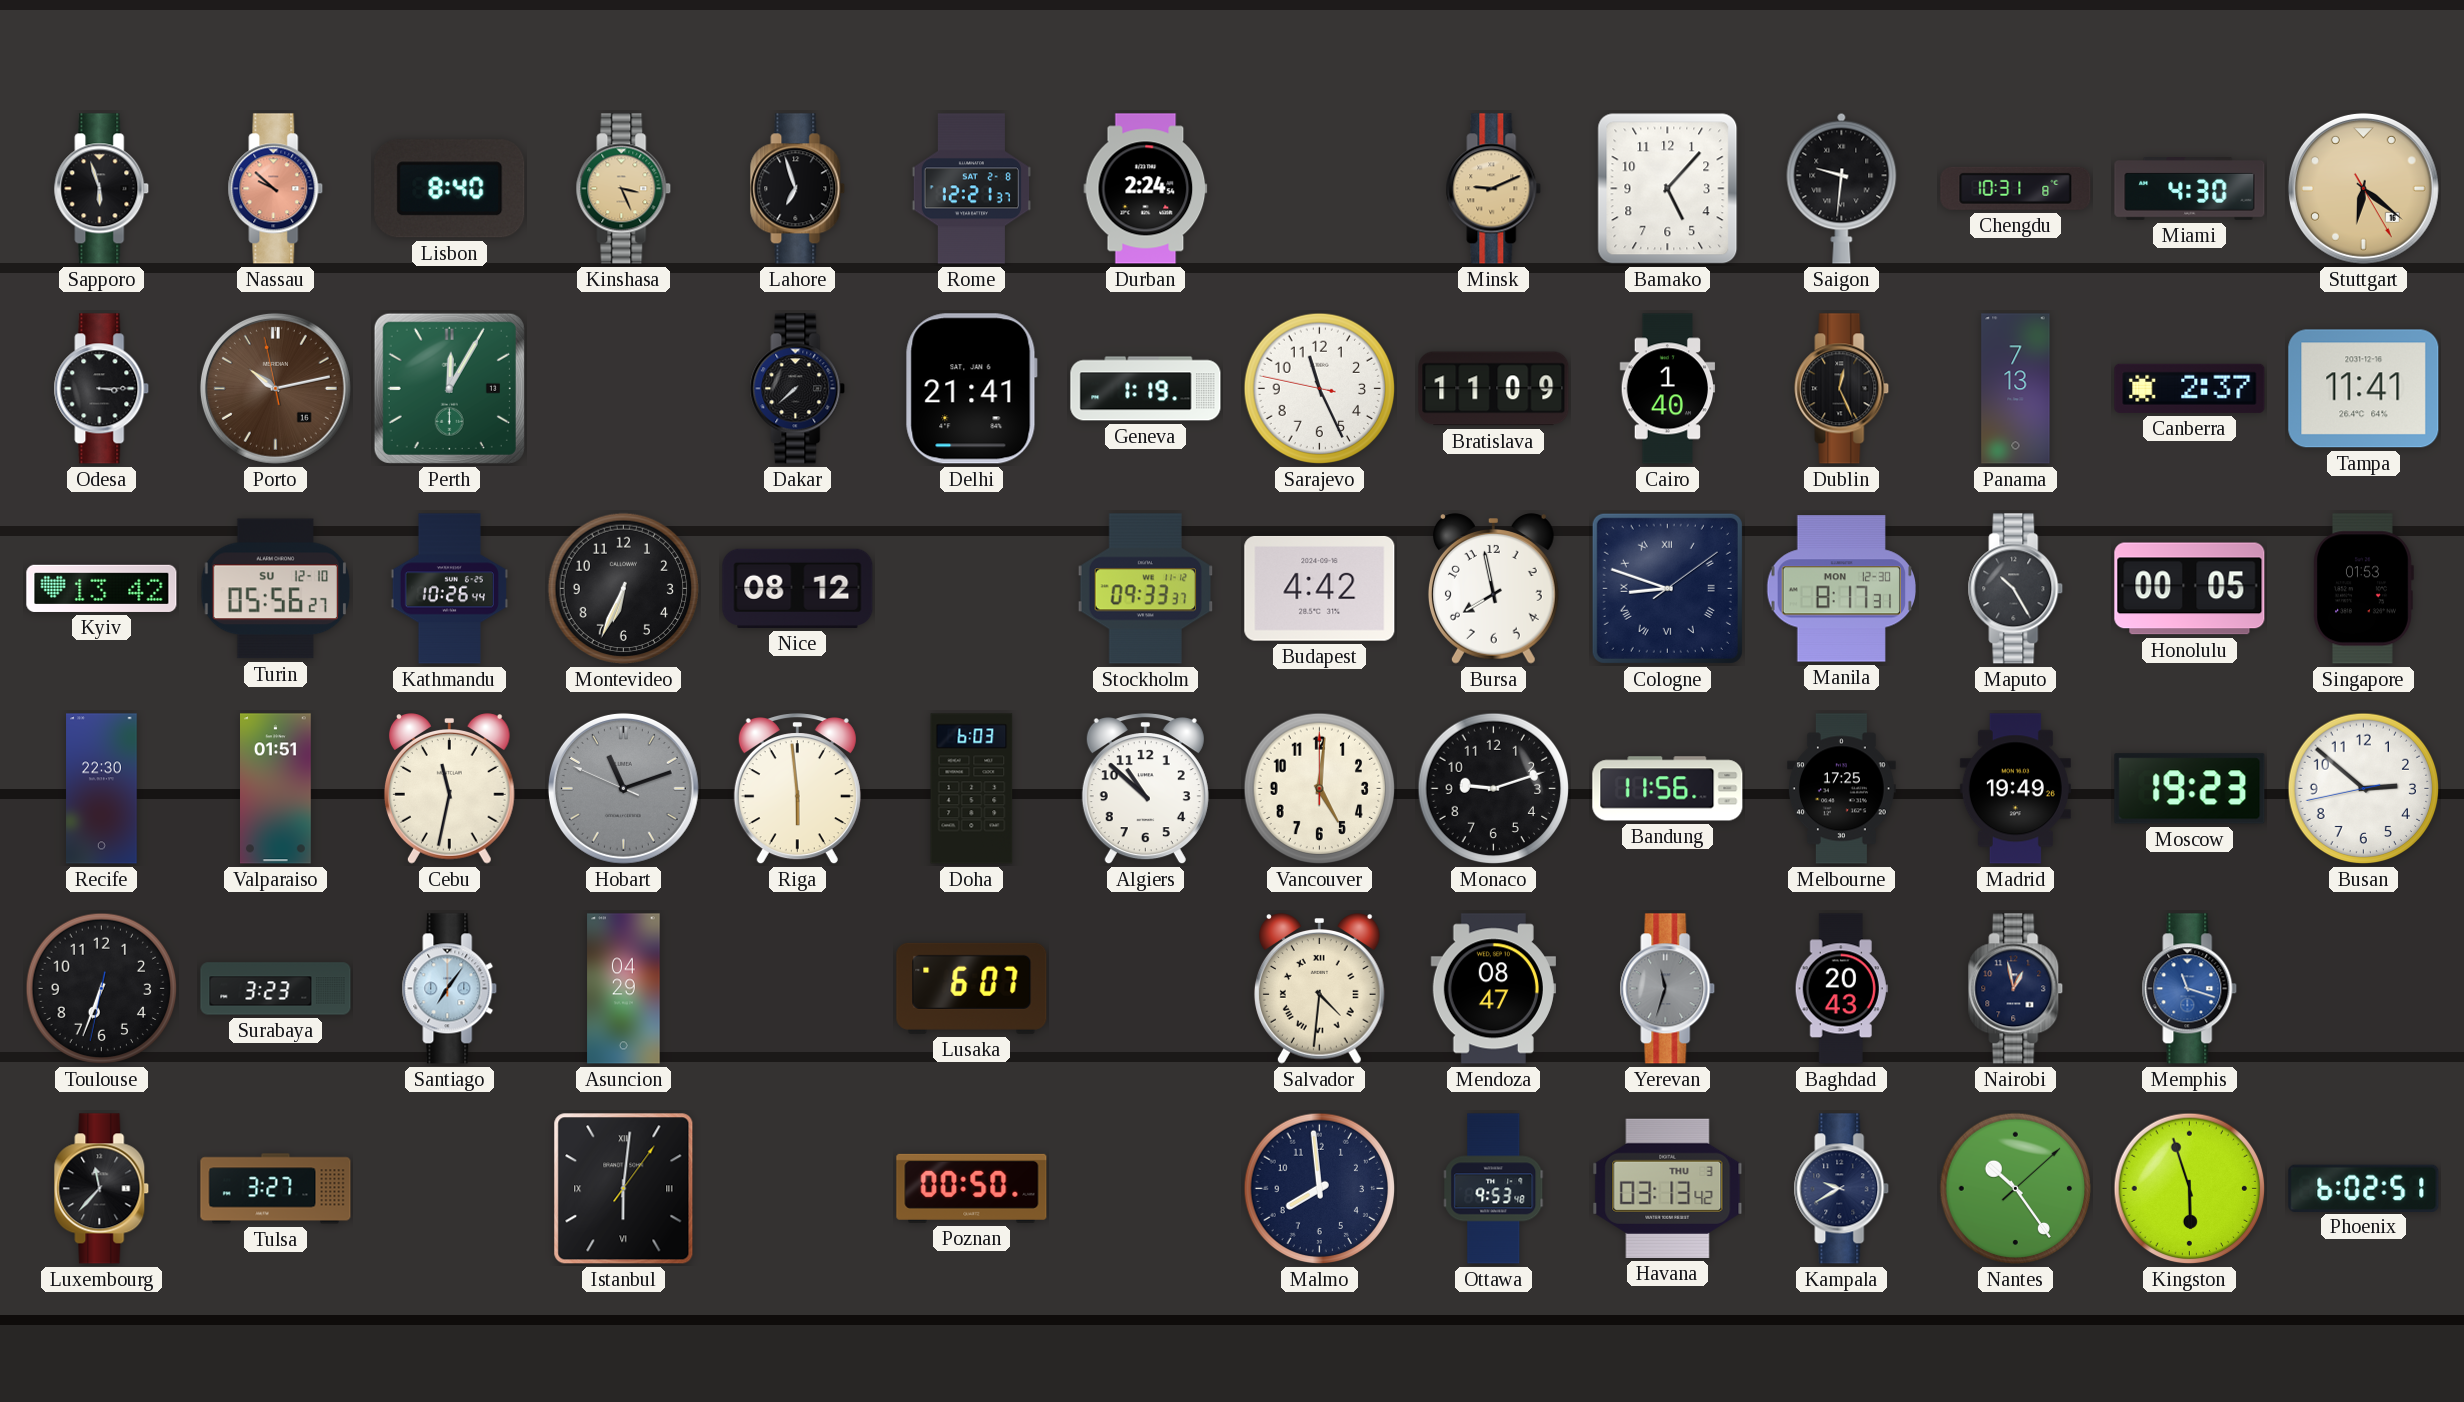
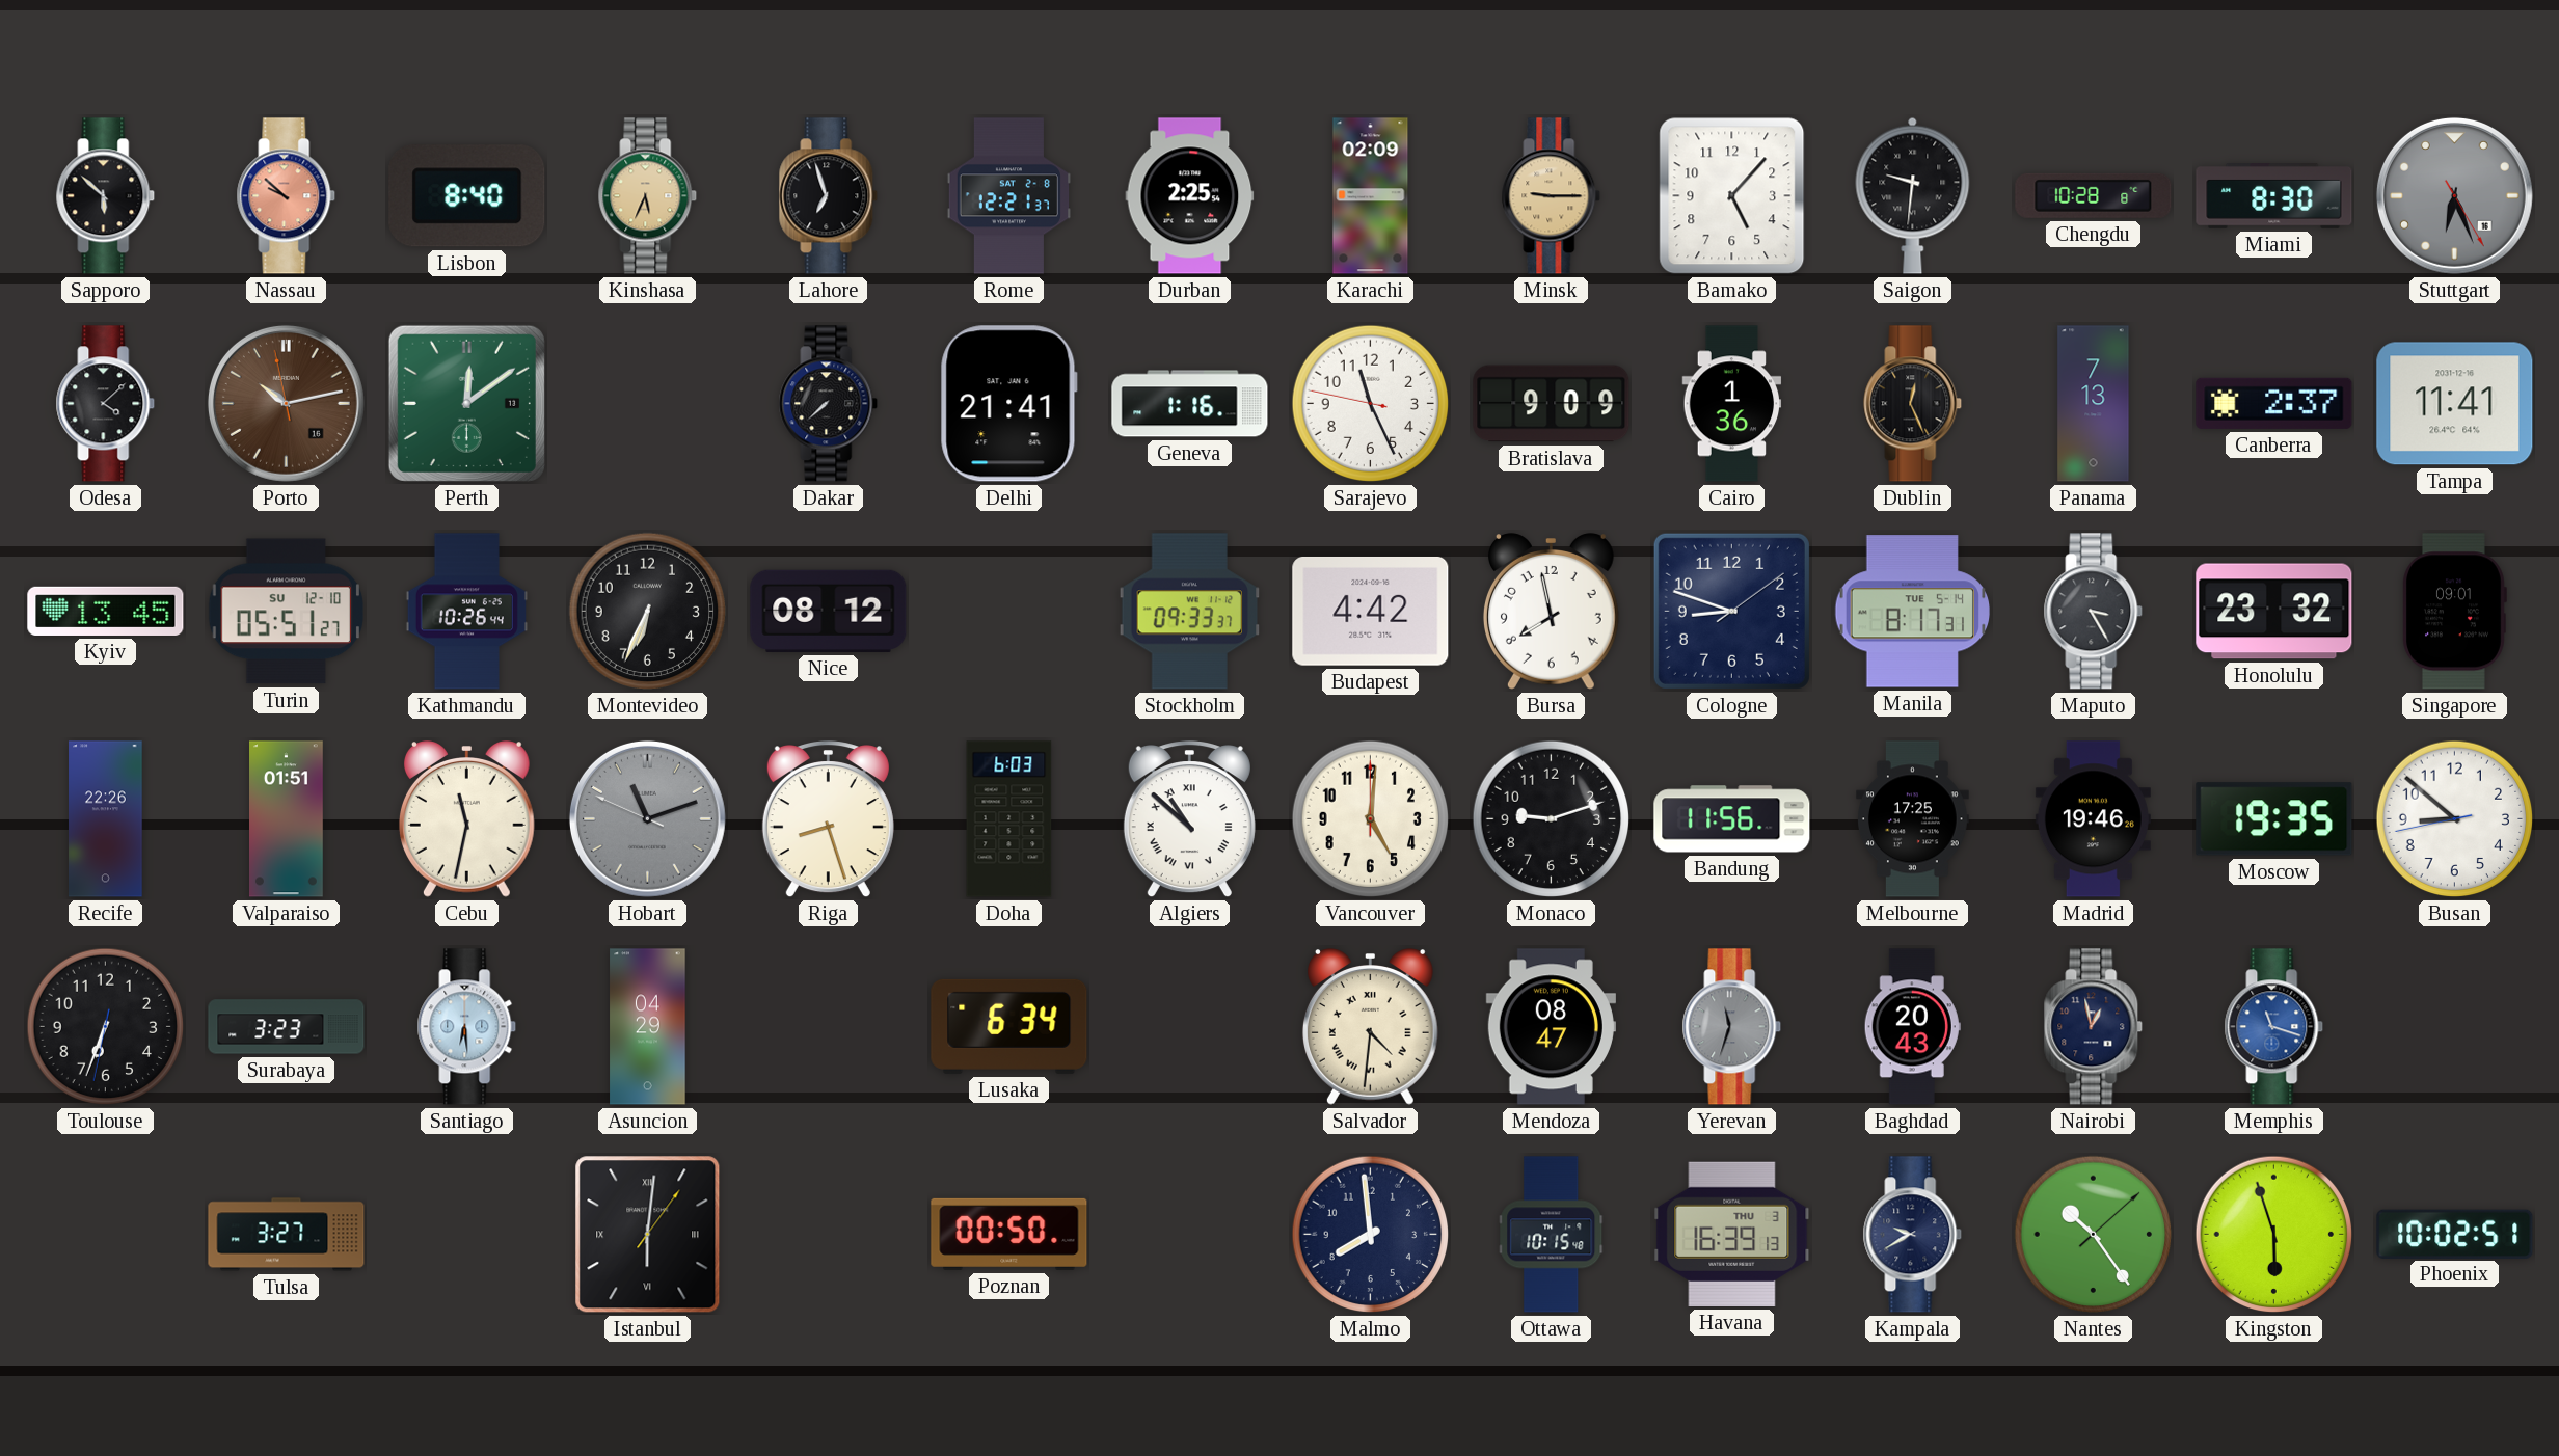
Sapporo: 5:57 -> 5:52 (106, 196)
Kinshasa: 3:26 -> 5:34 (648, 196)
Durban: 2:24 -> 2:25 (1190, 196)
Karachi: none -> 02:09 (1371, 196)
Minsk: 9:11 -> 9:15 (1552, 196)
Chengdu: 10:31 -> 10:28 (2094, 195)
Miami: 4:30 -> 8:30 (2274, 196)
Stuttgart: 6:21 -> 6:26 (2454, 195)
Stuttgart dial: champagne -> grey (2454, 195)
Odesa: 3:15 -> 4:08 (106, 404)
Perth: 12:05 -> 12:09 (466, 403)
Geneva: 1:19 -> 1:16 (1190, 404)
Bratislava: 11:09 -> 9:09 (1552, 404)
Cairo: 1:40 -> 1:36 (1732, 404)
Kyiv: 13:42 -> 13:45 (106, 611)
Turin: 05:56 -> 05:51 (286, 612)
Cologne numerals: Roman -> Arabic (1731, 611)
Manila date: MON 12-30 -> TUE 5-14 (1913, 612)
Maputo: 10:25 -> 3:25 (2094, 612)
Honolulu: 00:05 -> 23:32 (2274, 612)
Singapore: 01:53 -> 09:01 (2455, 612)
Recife: 22:30 -> 22:26 (106, 819)
Riga: 5:59 -> 8:27 (828, 819)
Algiers numerals: Arabic -> Roman (1189, 819)
Madrid: 19:49 -> 19:46 (2093, 819)
Moscow: 19:23 -> 19:35 (2274, 819)
Busan: 2:51 -> 8:51 (2455, 819)
Santiago: 7:06 -> 6:29 (467, 1027)
Lusaka: 6:07 -> 6:34 (1009, 1026)
Luxembourg: 11:37 -> none (102, 1189)
Ottawa: 9:53 -> 10:15 (1552, 1235)
Havana: 03:13 -> 16:39 (1732, 1234)
Phoenix: 6:02 -> 10:02 (2455, 1234)
